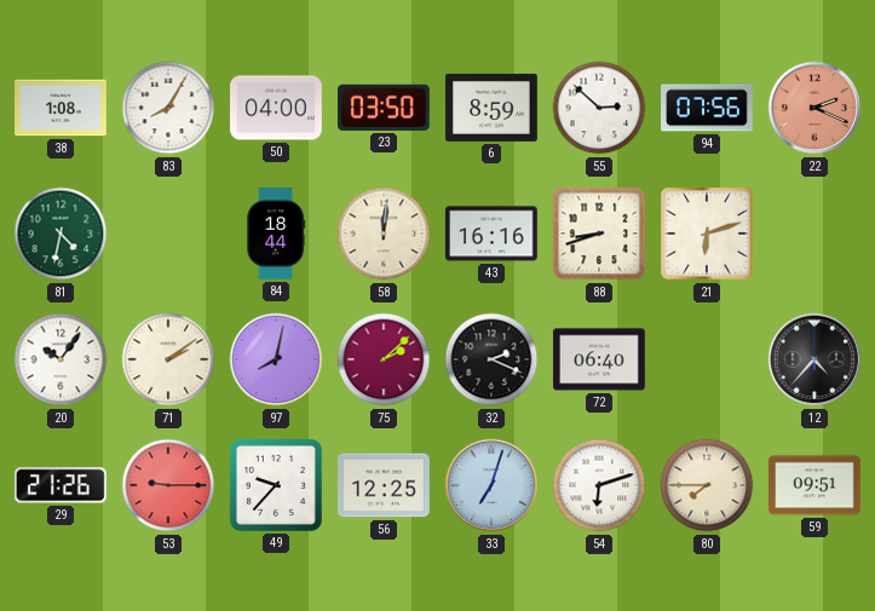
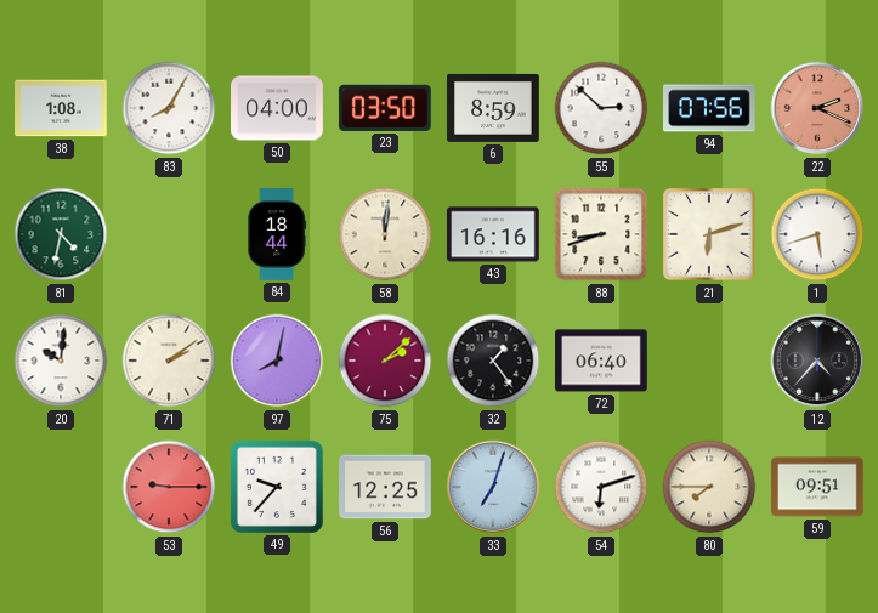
1: none -> 5:42 (817, 234)
20: 10:06 -> 10:01 (61, 361)
32: 2:19 -> 1:24 (493, 361)
29: 21:26 -> none (62, 485)
